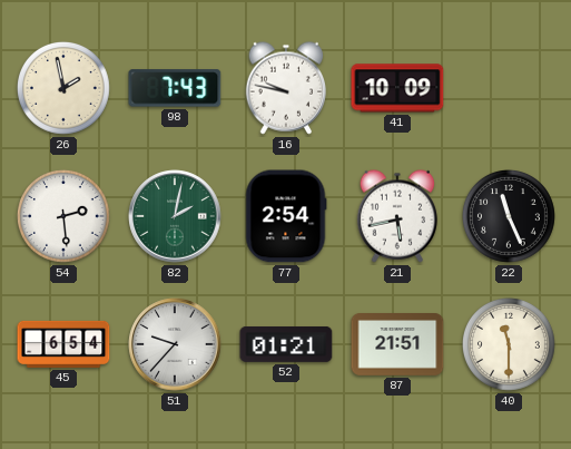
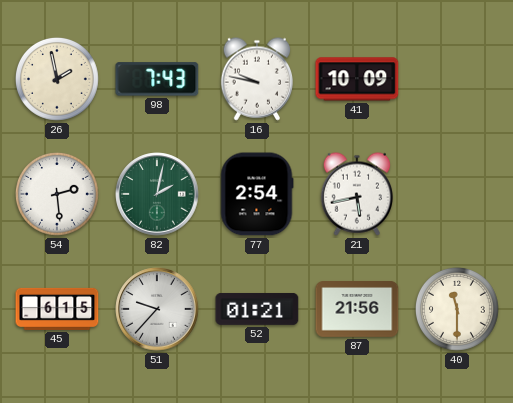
22: 11:26 -> none (509, 216)
45: 6:54 -> 6:15 (57, 309)
87: 21:51 -> 21:56 (357, 310)
